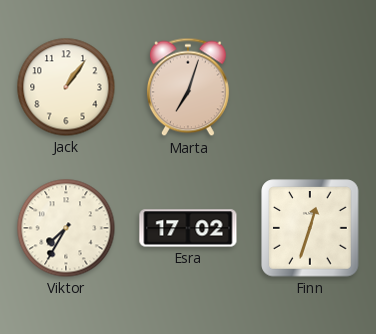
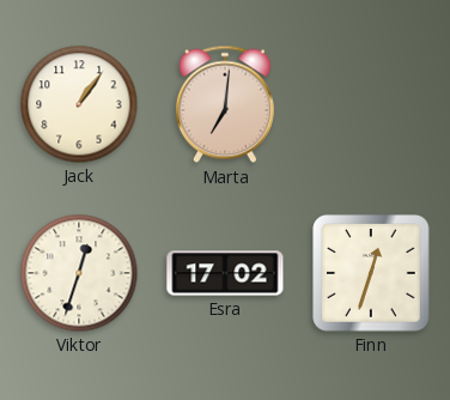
Marta: 7:03 -> 7:01 (225, 104)
Viktor: 7:35 -> 12:33 (79, 273)
